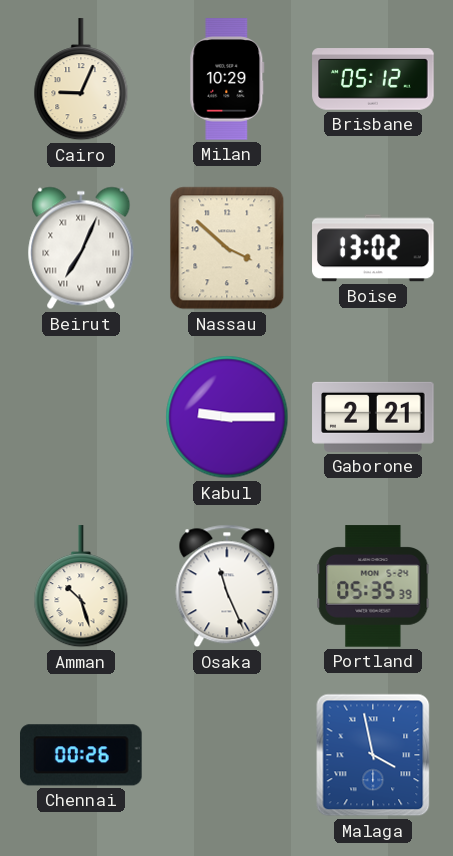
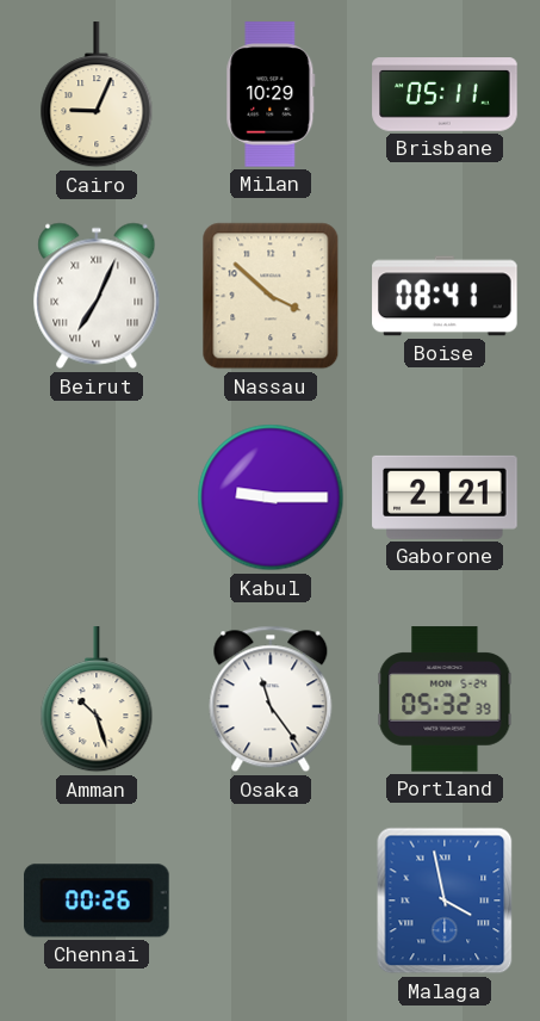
Brisbane: 05:12 -> 05:11 (445, 94)
Boise: 13:02 -> 08:41 (445, 296)
Osaka: 11:26 -> 11:24 (271, 699)
Portland: 05:35 -> 05:32 (445, 699)
